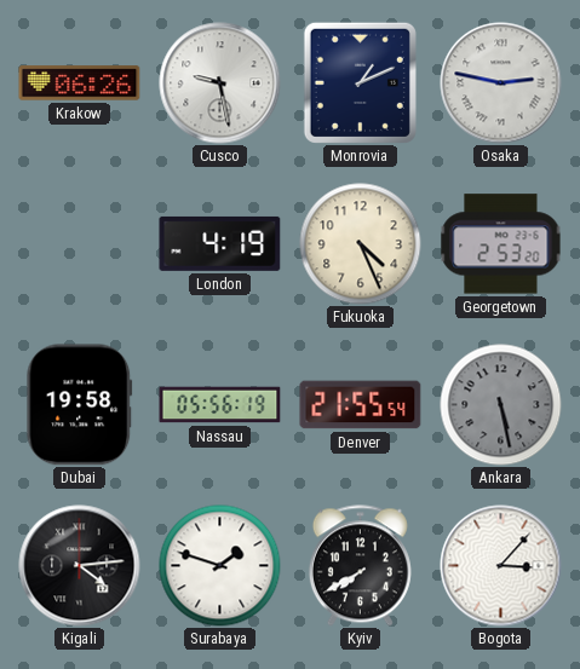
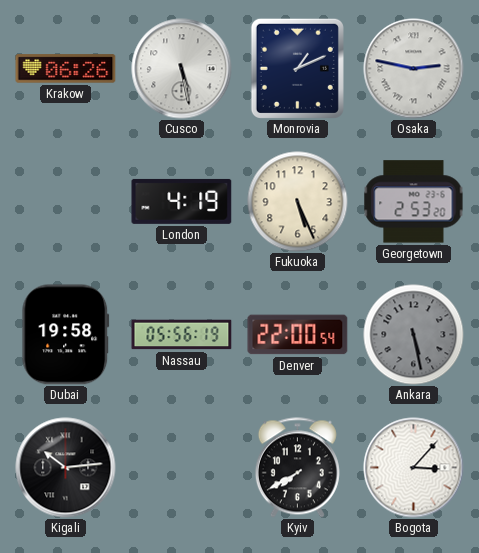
Cusco: 9:28 -> 5:28 (182, 69)
Fukuoka: 4:26 -> 5:26 (298, 202)
Denver: 21:55 -> 22:00 (298, 335)
Kigali: 4:14 -> 10:14 (66, 468)
Surabaya: 1:48 -> none (220, 566)
